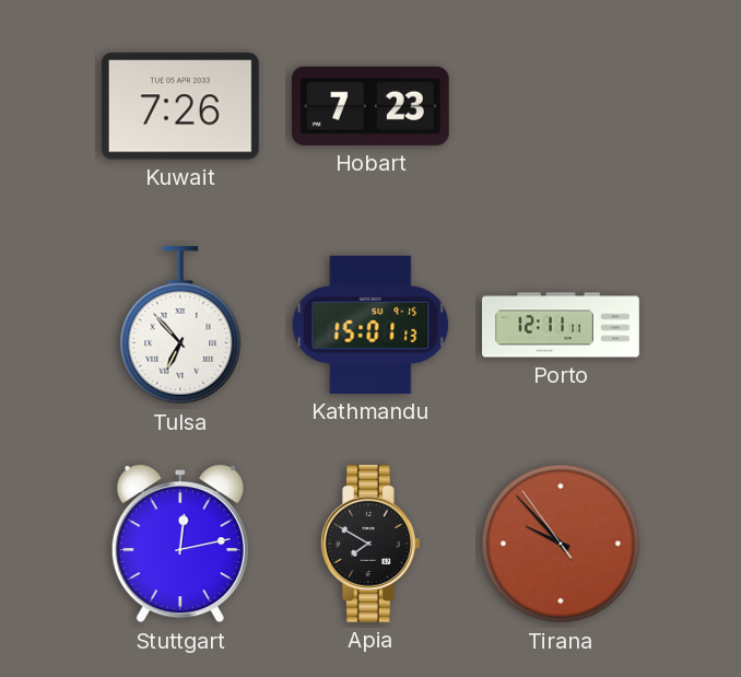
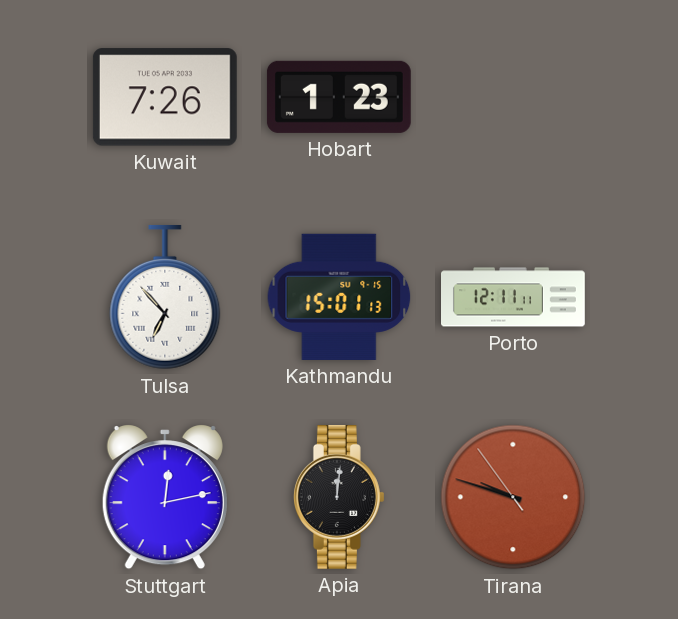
Hobart: 7:23 -> 1:23 (339, 97)
Apia: 7:50 -> 12:01 (339, 497)
Tirana: 9:52 -> 9:47 (513, 497)
